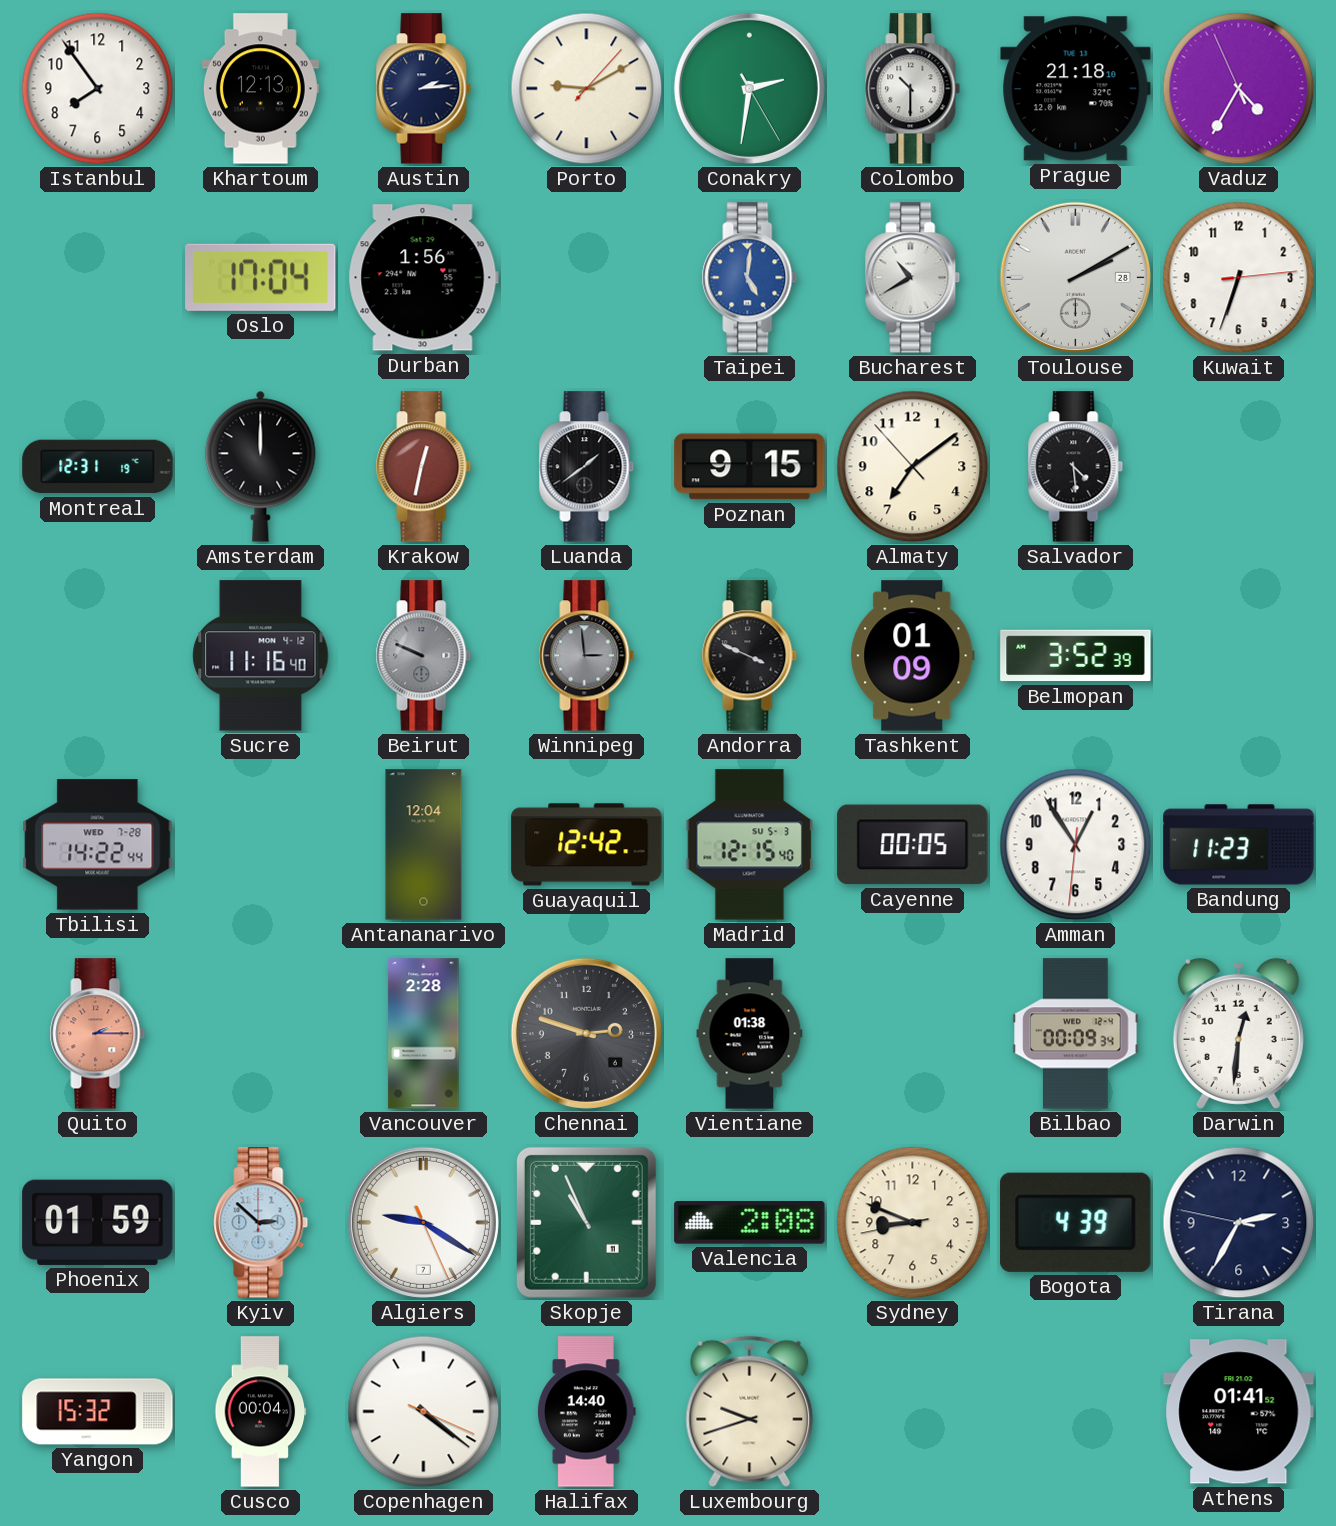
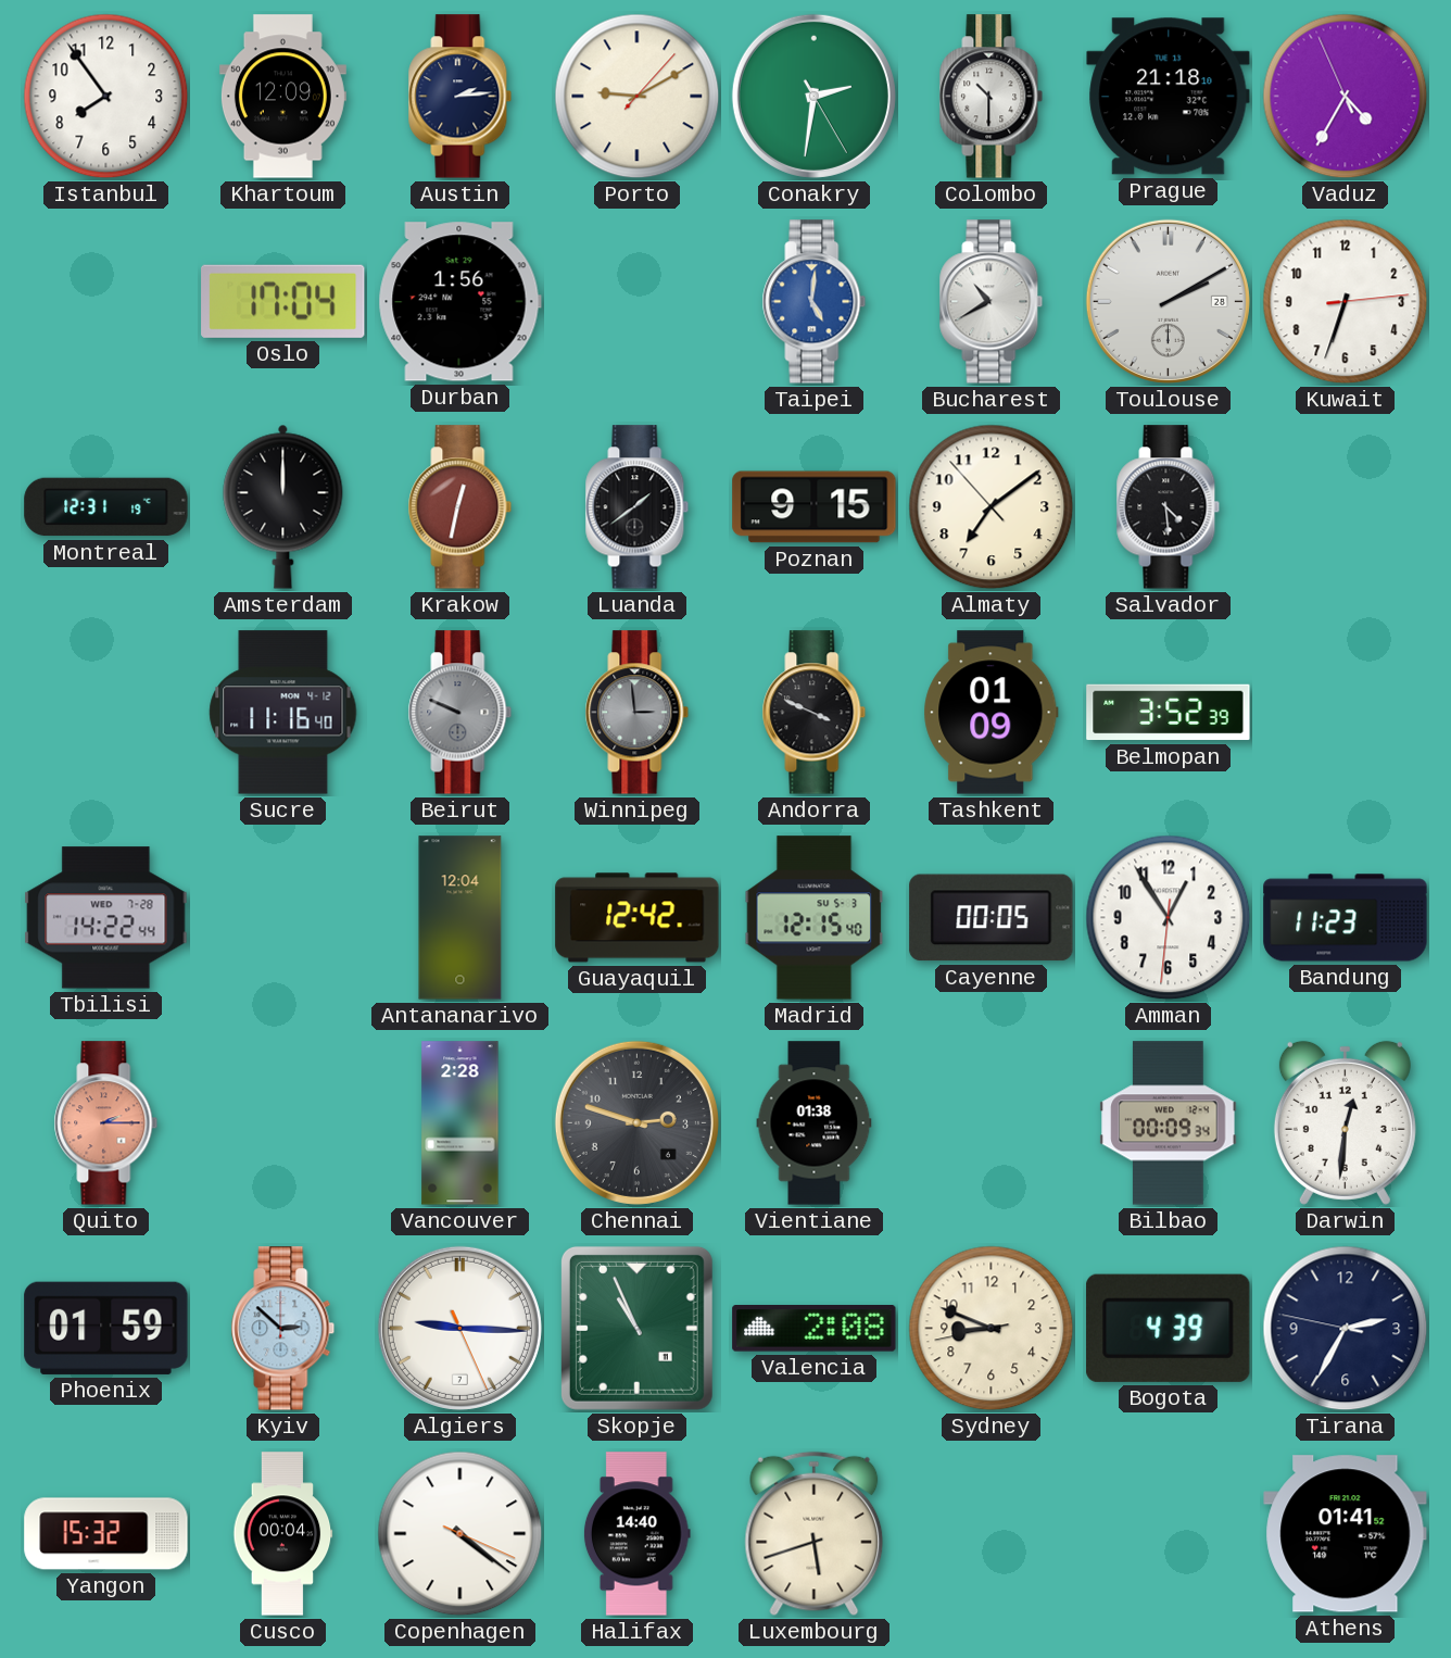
Khartoum: 12:13 -> 12:09 (282, 97)
Algiers: 9:20 -> 9:15 (459, 1328)
Luxembourg: 9:42 -> 5:42 (815, 1534)
